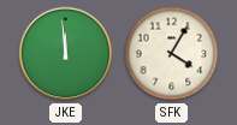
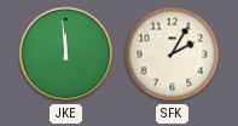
SFK: 4:05 -> 2:05 (173, 55)
